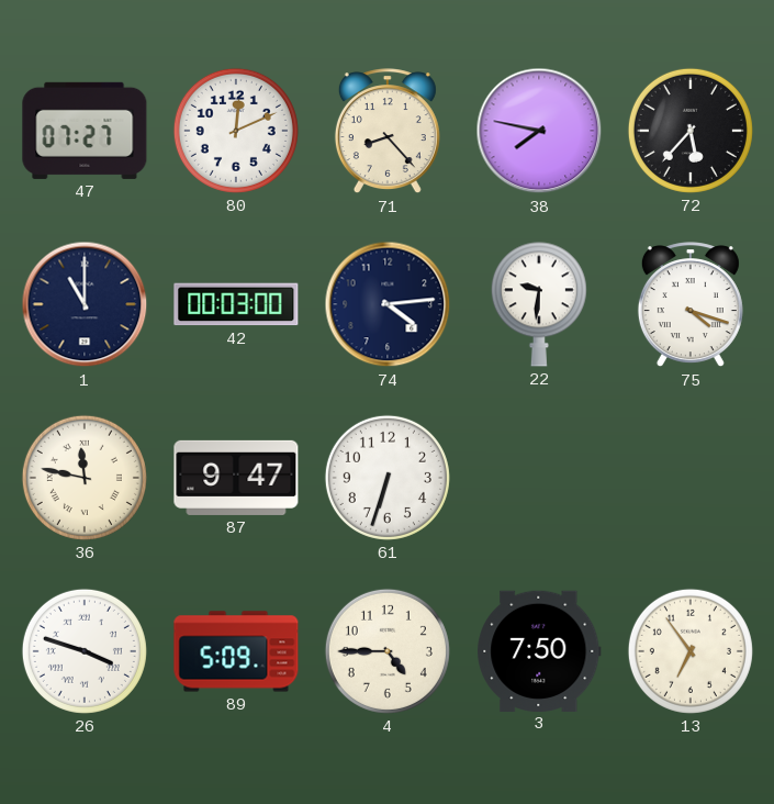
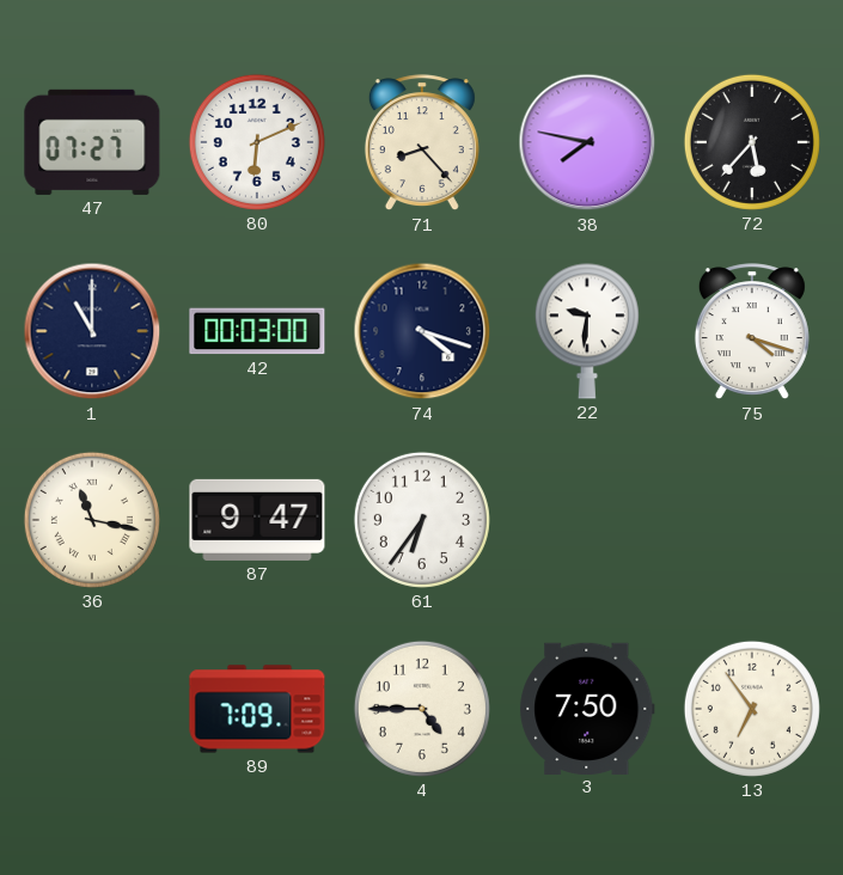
80: 12:11 -> 6:11 (257, 142)
74: 4:14 -> 4:18 (422, 331)
36: 11:47 -> 11:17 (92, 520)
61: 6:33 -> 6:36 (422, 520)
26: 3:48 -> none (85, 651)
89: 5:09 -> 7:09 (257, 709)
